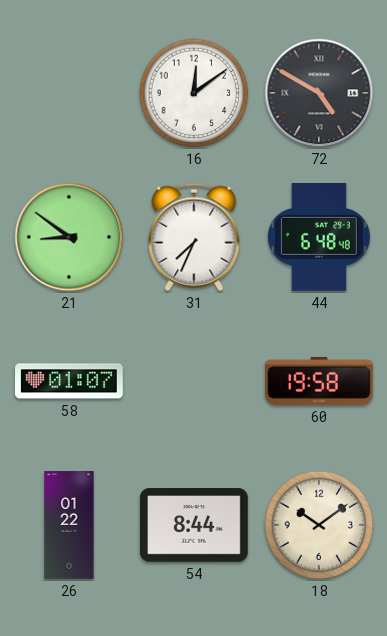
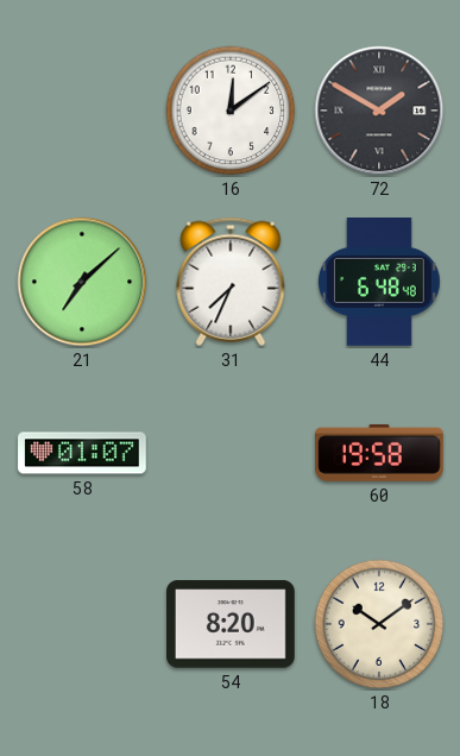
72: 4:50 -> 1:50 (379, 111)
21: 8:51 -> 7:08 (82, 282)
26: 01:22 -> none (69, 525)
54: 8:44 -> 8:20 (232, 624)
